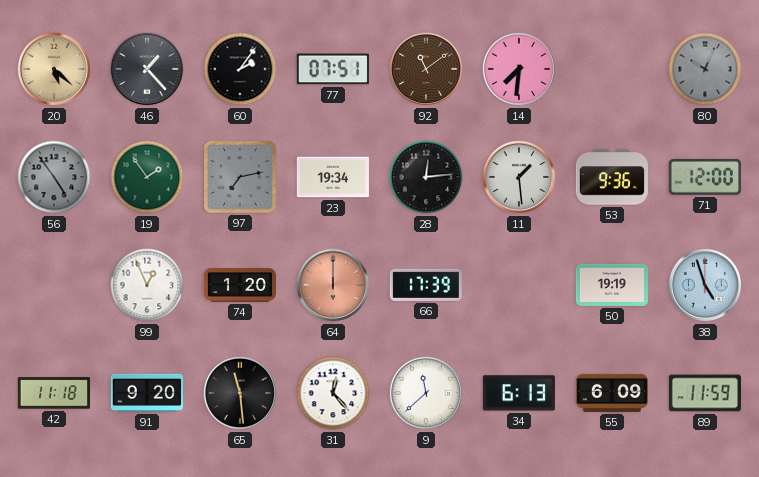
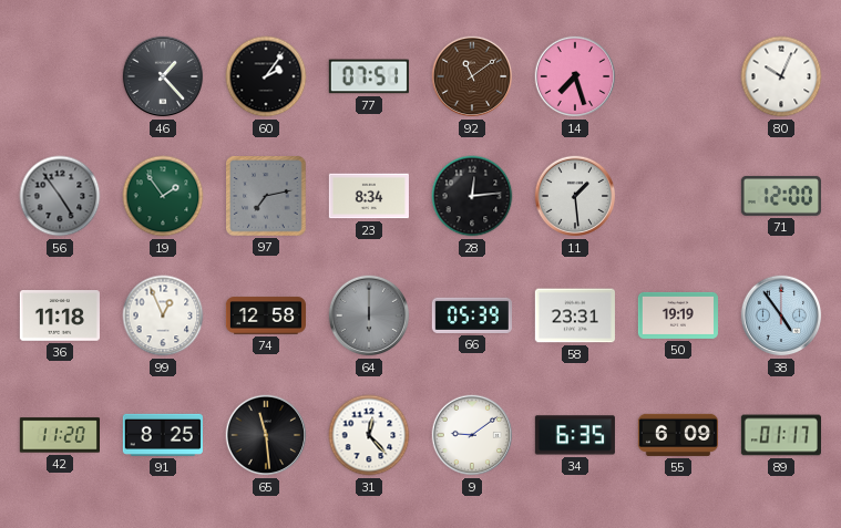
20: 5:22 -> none (54, 69)
14: 7:31 -> 7:27 (575, 76)
80 dial: grey -> white (781, 76)
23: 19:34 -> 8:34 (369, 196)
53: 9:36 -> none (612, 177)
36: none -> 11:18 (60, 315)
74: 1:20 -> 12:58 (265, 315)
64 dial: salmon -> grey (369, 315)
66: 17:39 -> 05:39 (472, 315)
58: none -> 23:31 (575, 315)
38: 4:57 -> 4:54 (781, 315)
42: 11:18 -> 11:20 (60, 435)
91: 9:20 -> 8:25 (163, 435)
9: 11:38 -> 9:09 (472, 435)
34: 6:13 -> 6:35 (575, 435)
89: 11:59 -> 01:17 (781, 435)
